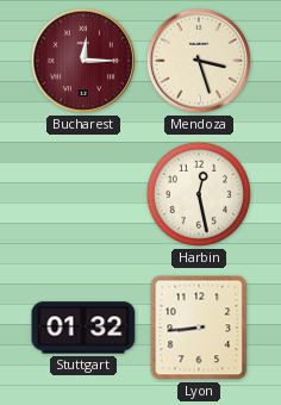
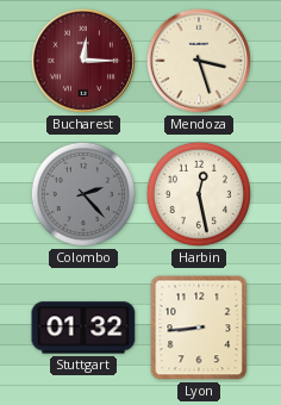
Colombo: none -> 2:23 (83, 194)
